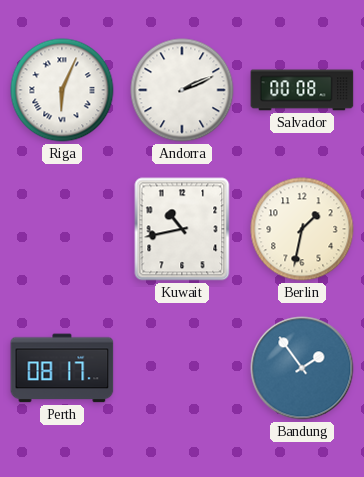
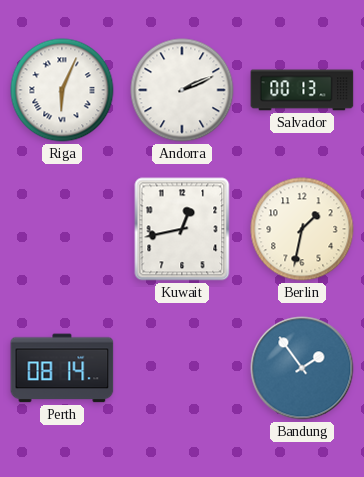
Salvador: 00:08 -> 00:13 (302, 90)
Kuwait: 10:43 -> 12:43 (182, 229)
Perth: 08:17 -> 08:14 (62, 368)
